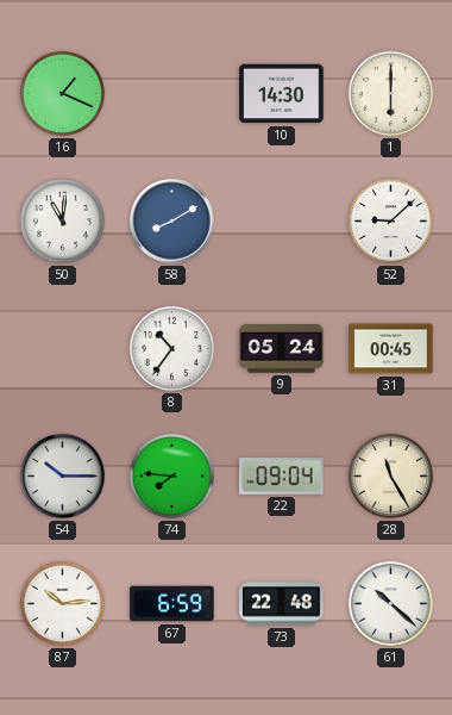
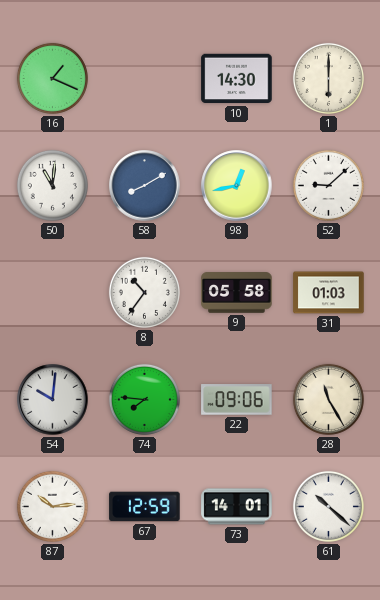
98: none -> 12:43 (237, 186)
9: 05:24 -> 05:58 (237, 293)
31: 00:45 -> 01:03 (329, 293)
54: 10:15 -> 10:01 (53, 400)
22: 09:04 -> 09:06 (237, 400)
67: 6:59 -> 12:59 (145, 507)
73: 22:48 -> 14:01 (237, 507)
